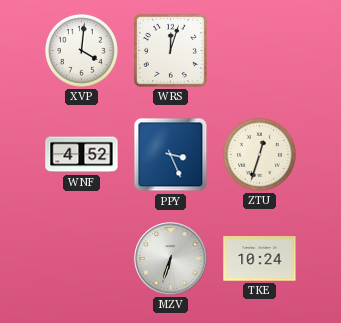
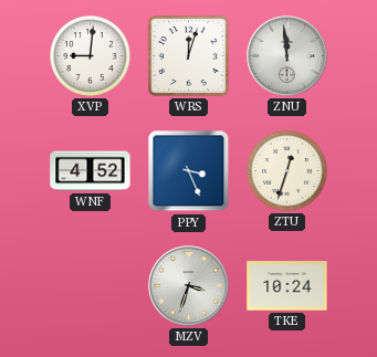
XVP: 4:01 -> 9:01 (90, 55)
ZNU: none -> 11:59 (287, 56)
MZV: 6:33 -> 3:33 (189, 286)
